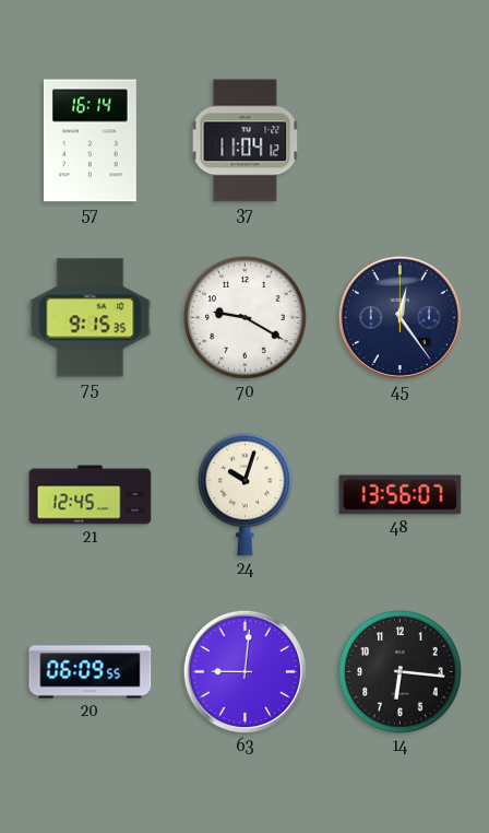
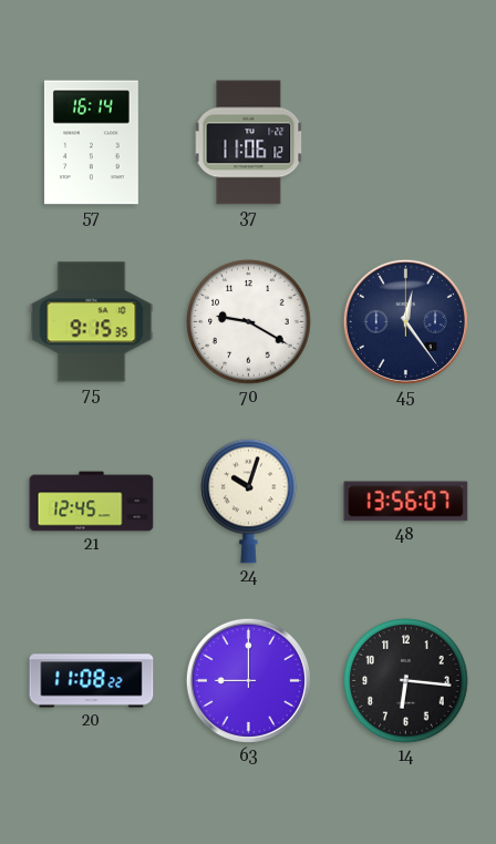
37: 11:04 -> 11:06 (249, 143)
20: 06:09 -> 11:08 (92, 681)
63: 9:01 -> 9:00 (248, 680)
